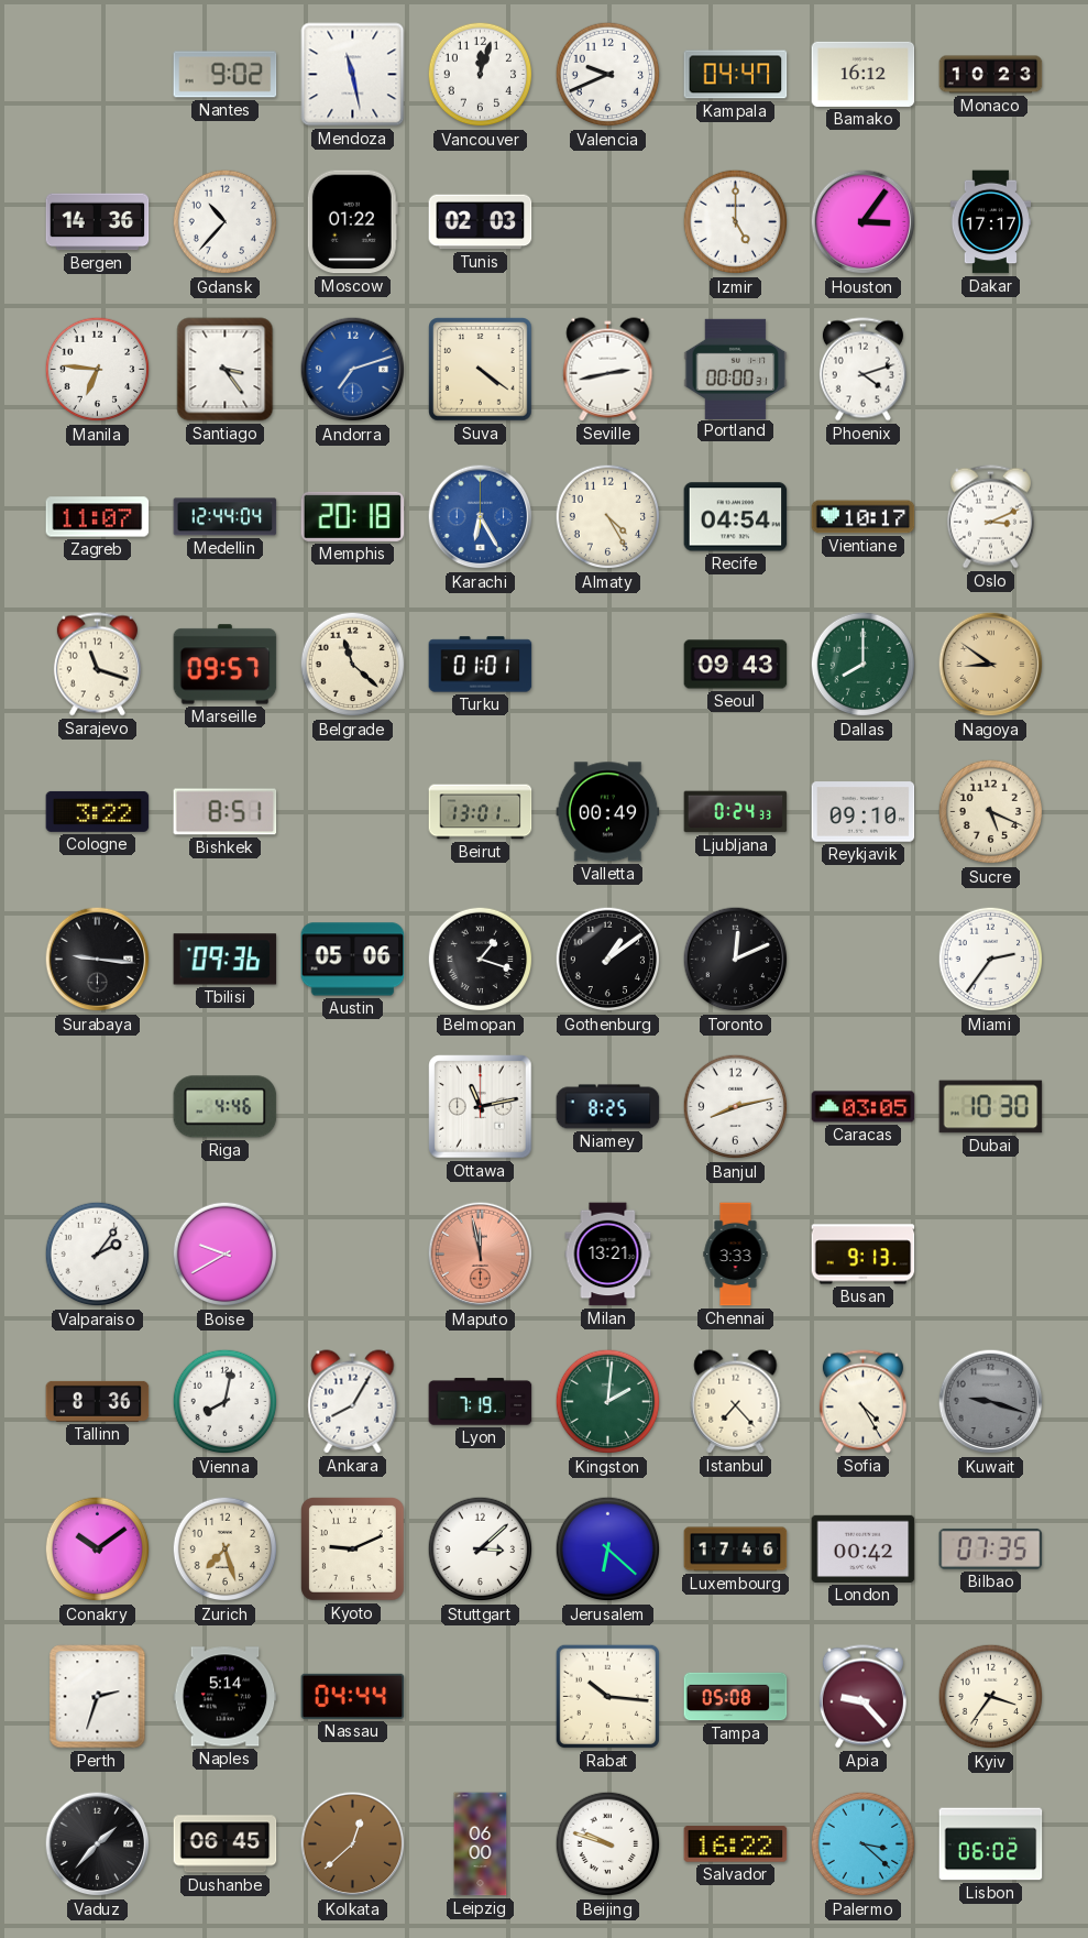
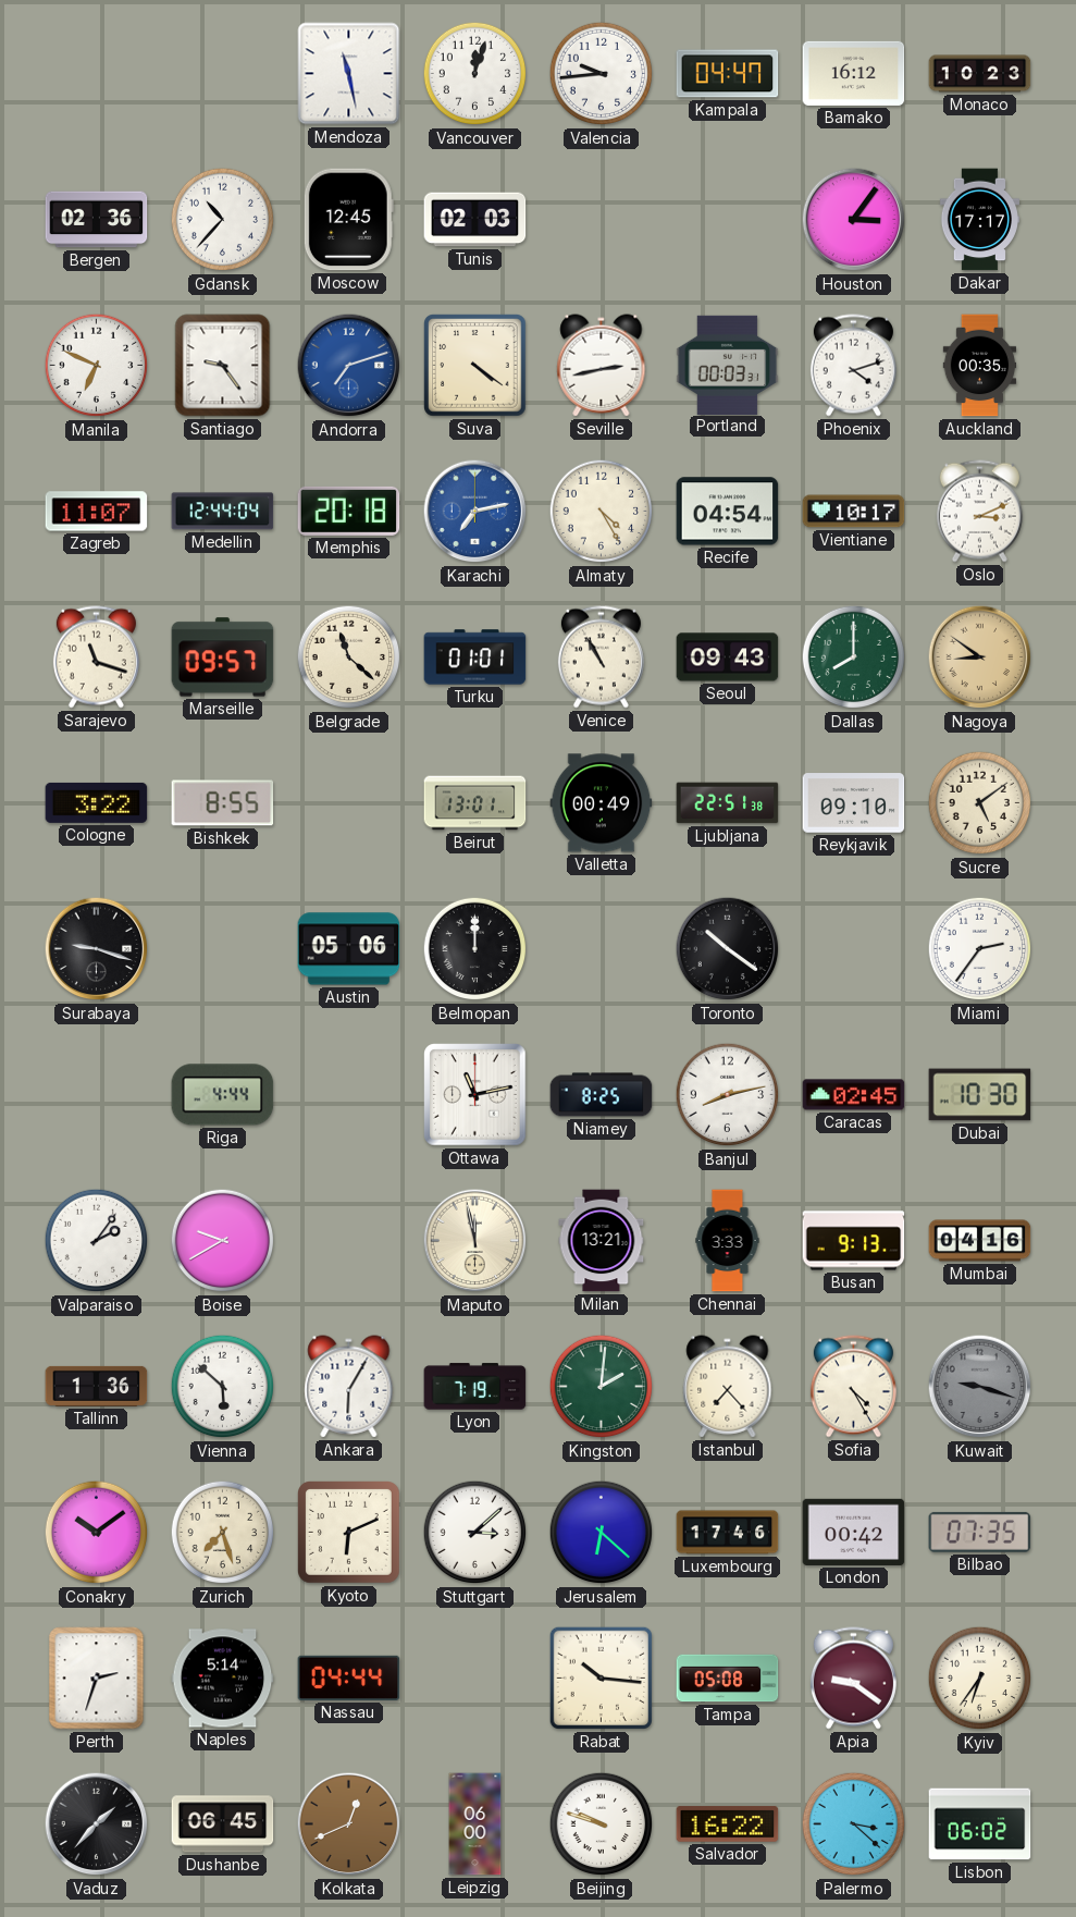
Nantes: 9:02 -> none (226, 75)
Valencia: 9:41 -> 9:44 (602, 74)
Bergen: 14:36 -> 02:36 (97, 220)
Moscow: 01:22 -> 12:45 (348, 220)
Izmir: 5:00 -> none (736, 222)
Manila: 6:46 -> 6:49 (97, 366)
Santiago: 3:24 -> 9:24 (223, 366)
Portland: 00:00 -> 00:03 (728, 365)
Auckland: none -> 00:35 (980, 366)
Karachi: 6:25 -> 7:13 (475, 512)
Venice: none -> 10:55 (601, 658)
Bishkek: 8:51 -> 8:55 (223, 803)
Ljubljana: 0:24 -> 22:51 (728, 803)
Sucre: 5:19 -> 5:09 (980, 803)
Surabaya: 9:16 -> 9:18 (97, 949)
Tbilisi: 09:36 -> none (226, 960)
Belmopan: 1:18 -> 12:00 (475, 949)
Gothenburg: 1:09 -> none (608, 960)
Toronto: 12:11 -> 10:21 (728, 949)
Riga: 4:46 -> 4:44 (223, 1095)
Caracas: 03:05 -> 02:45 (854, 1095)
Maputo dial: salmon -> cream (475, 1241)
Mumbai: none -> 04:16 (980, 1241)
Tallinn: 8:36 -> 1:36 (97, 1386)
Vienna: 8:02 -> 5:52 (223, 1387)
Ankara: 8:05 -> 6:05 (349, 1387)
Kyoto: 9:11 -> 6:11 (349, 1533)
Apia: 9:23 -> 9:21 (853, 1679)
Kyiv: 3:36 -> 6:36 (980, 1679)
Kolkata: 12:38 -> 12:41 (349, 1824)
